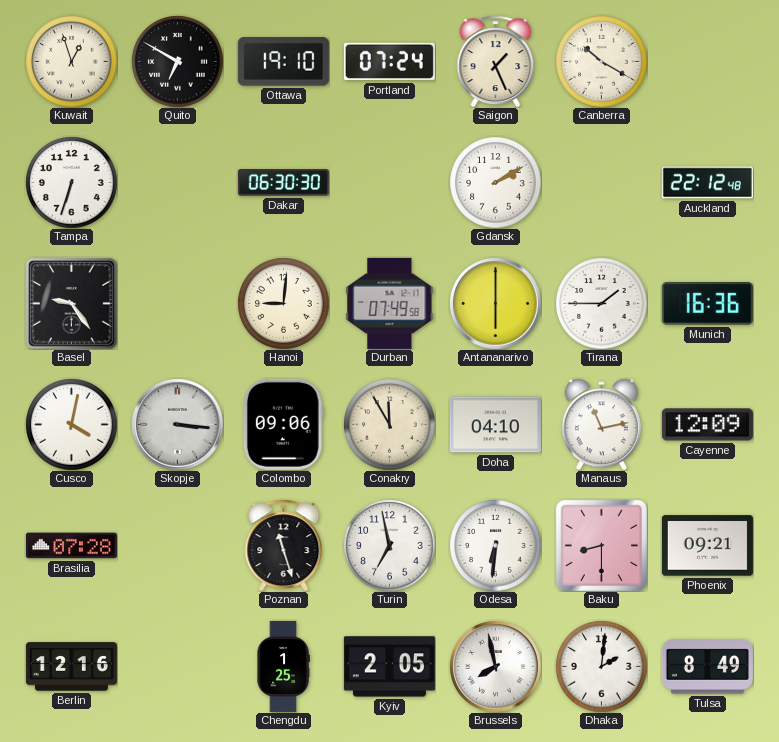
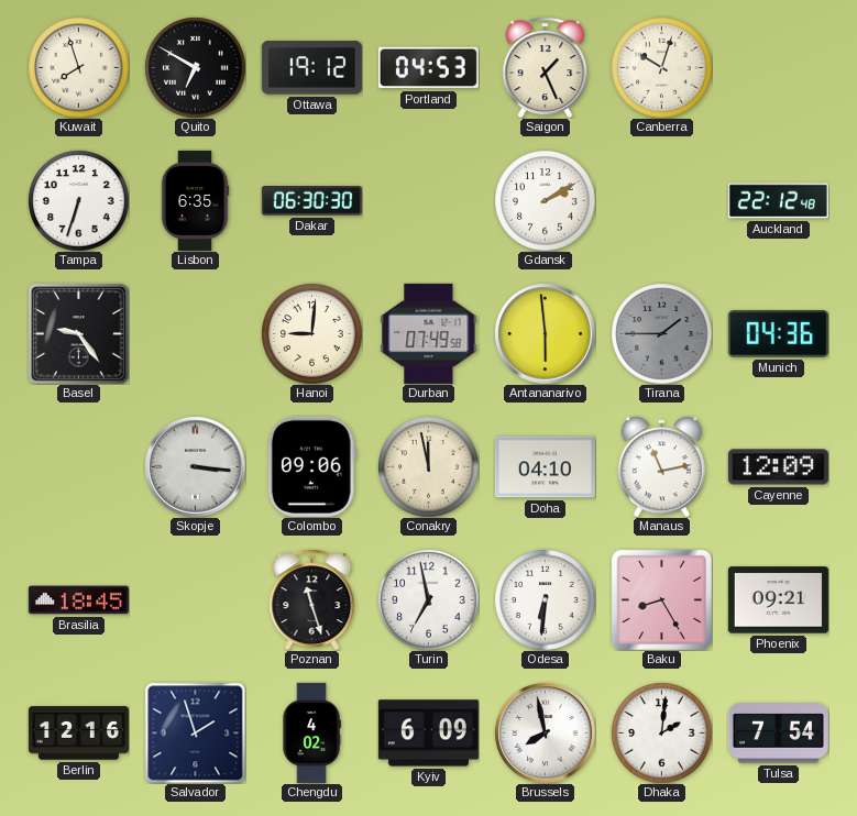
Kuwait: 12:57 -> 7:57 (78, 67)
Ottawa: 19:10 -> 19:12 (311, 68)
Portland: 07:24 -> 04:53 (428, 68)
Canberra: 10:20 -> 10:03 (661, 67)
Lisbon: none -> 6:35 (195, 200)
Antananarivo: 6:00 -> 5:59 (545, 333)
Tirana dial: white -> grey (661, 333)
Munich: 16:36 -> 04:36 (778, 334)
Cusco: 4:02 -> none (71, 424)
Conakry: 11:55 -> 11:58 (428, 466)
Brasilia: 07:28 -> 18:45 (78, 600)
Baku: 8:30 -> 8:25 (661, 599)
Salvador: none -> 1:57 (195, 732)
Chengdu: 1:25 -> 4:02 (311, 732)
Kyiv: 2:05 -> 6:09 (428, 734)
Tulsa: 8:49 -> 7:54 (778, 734)
